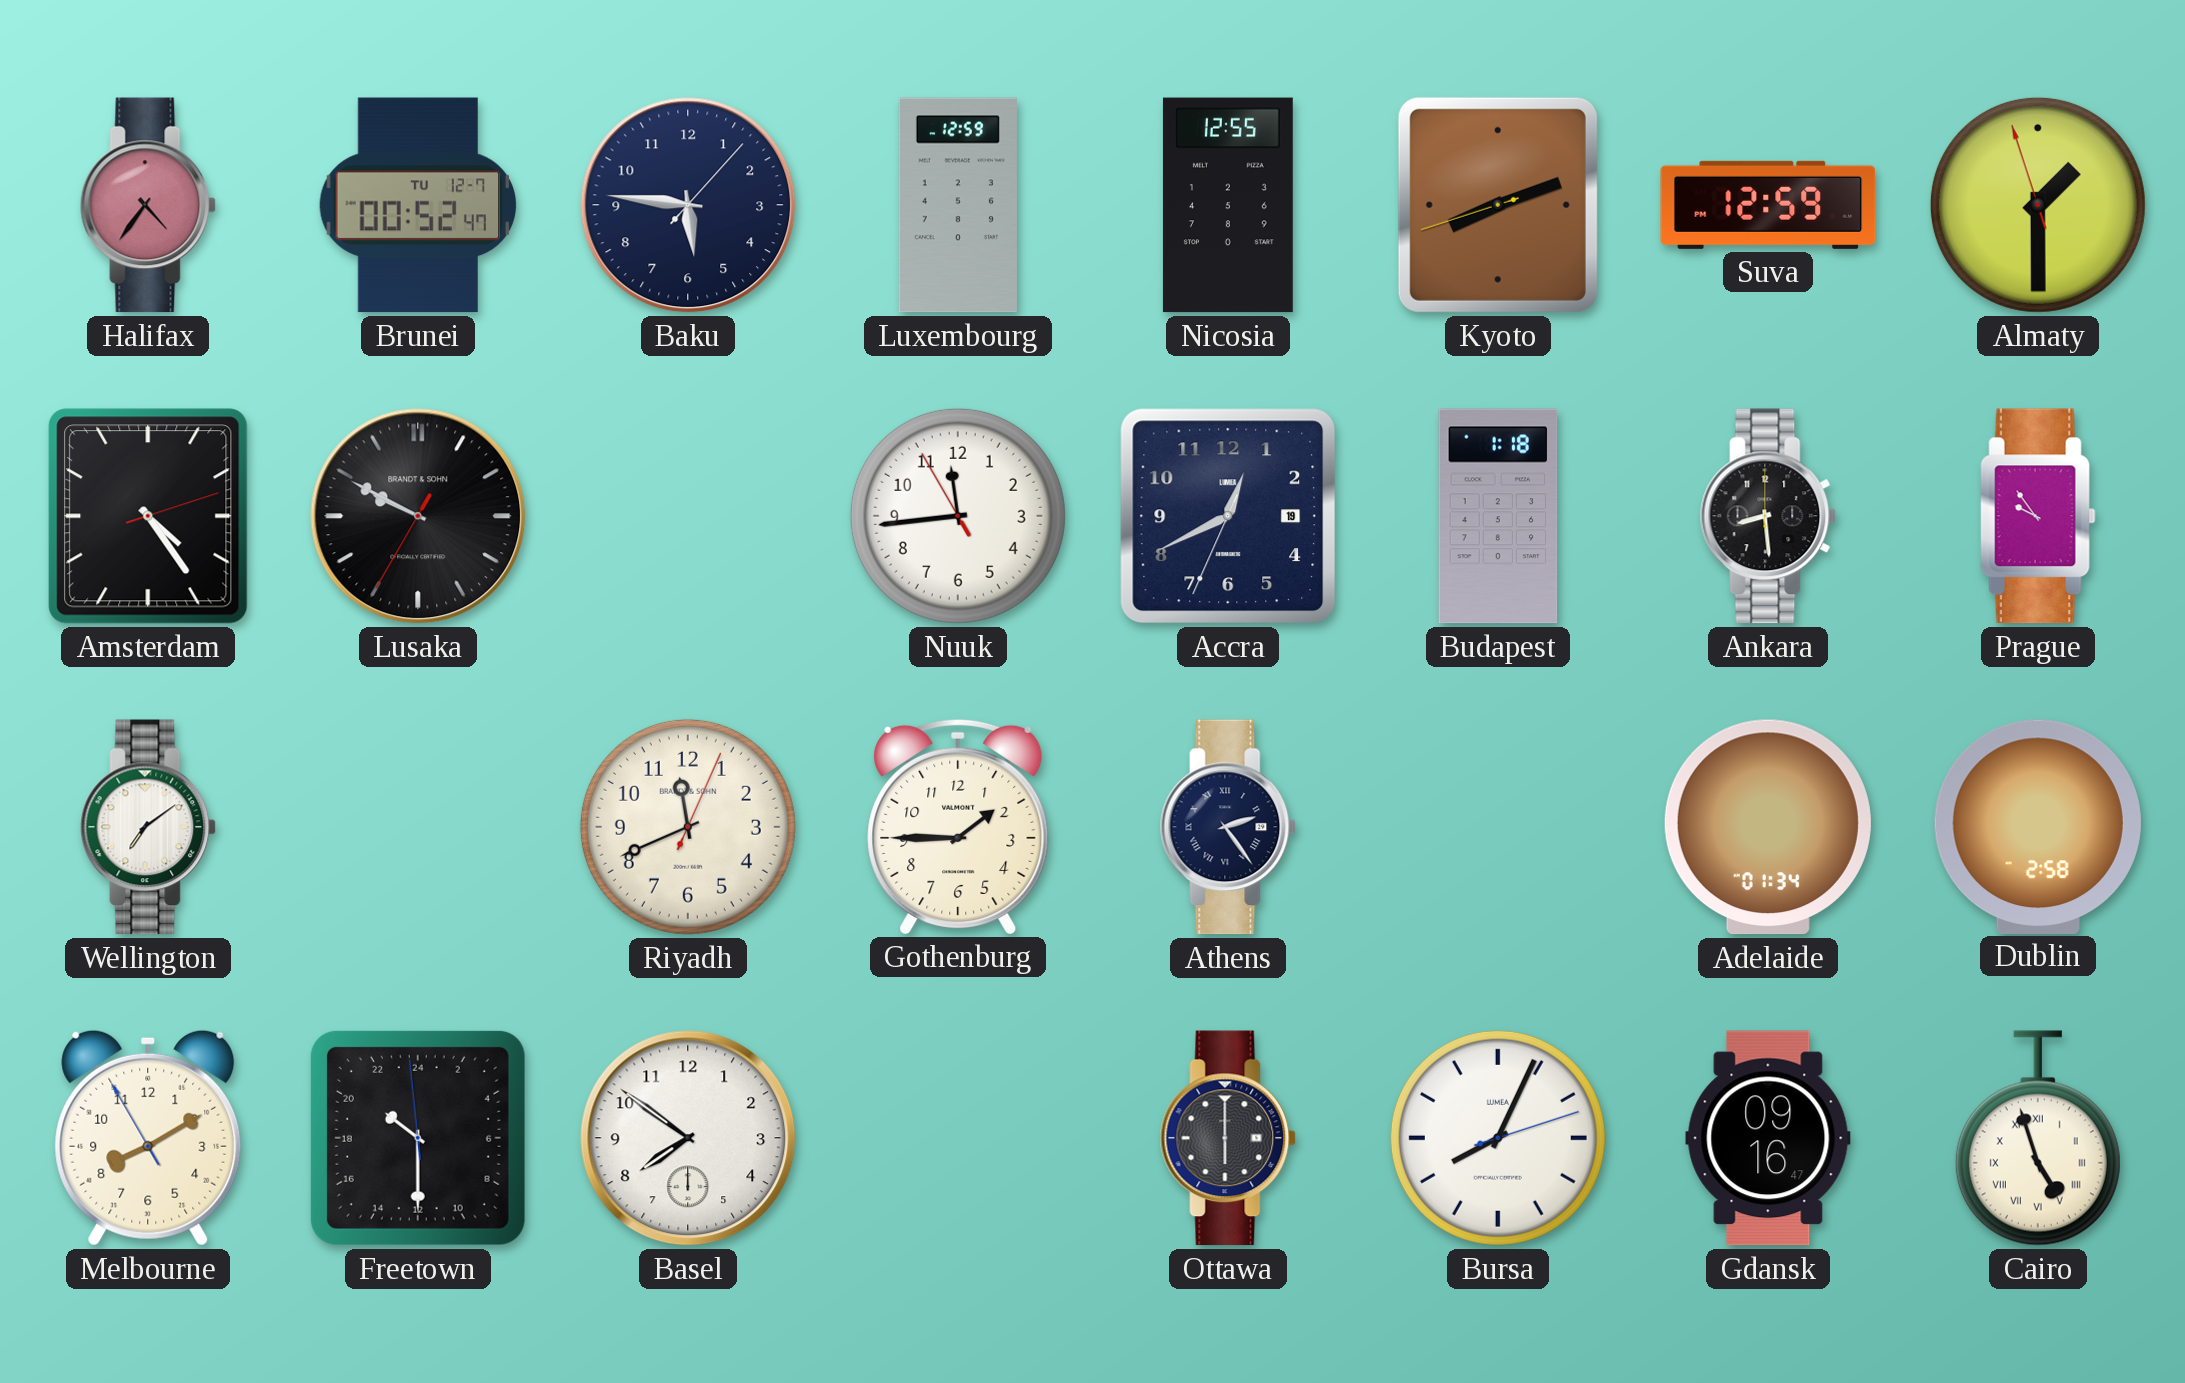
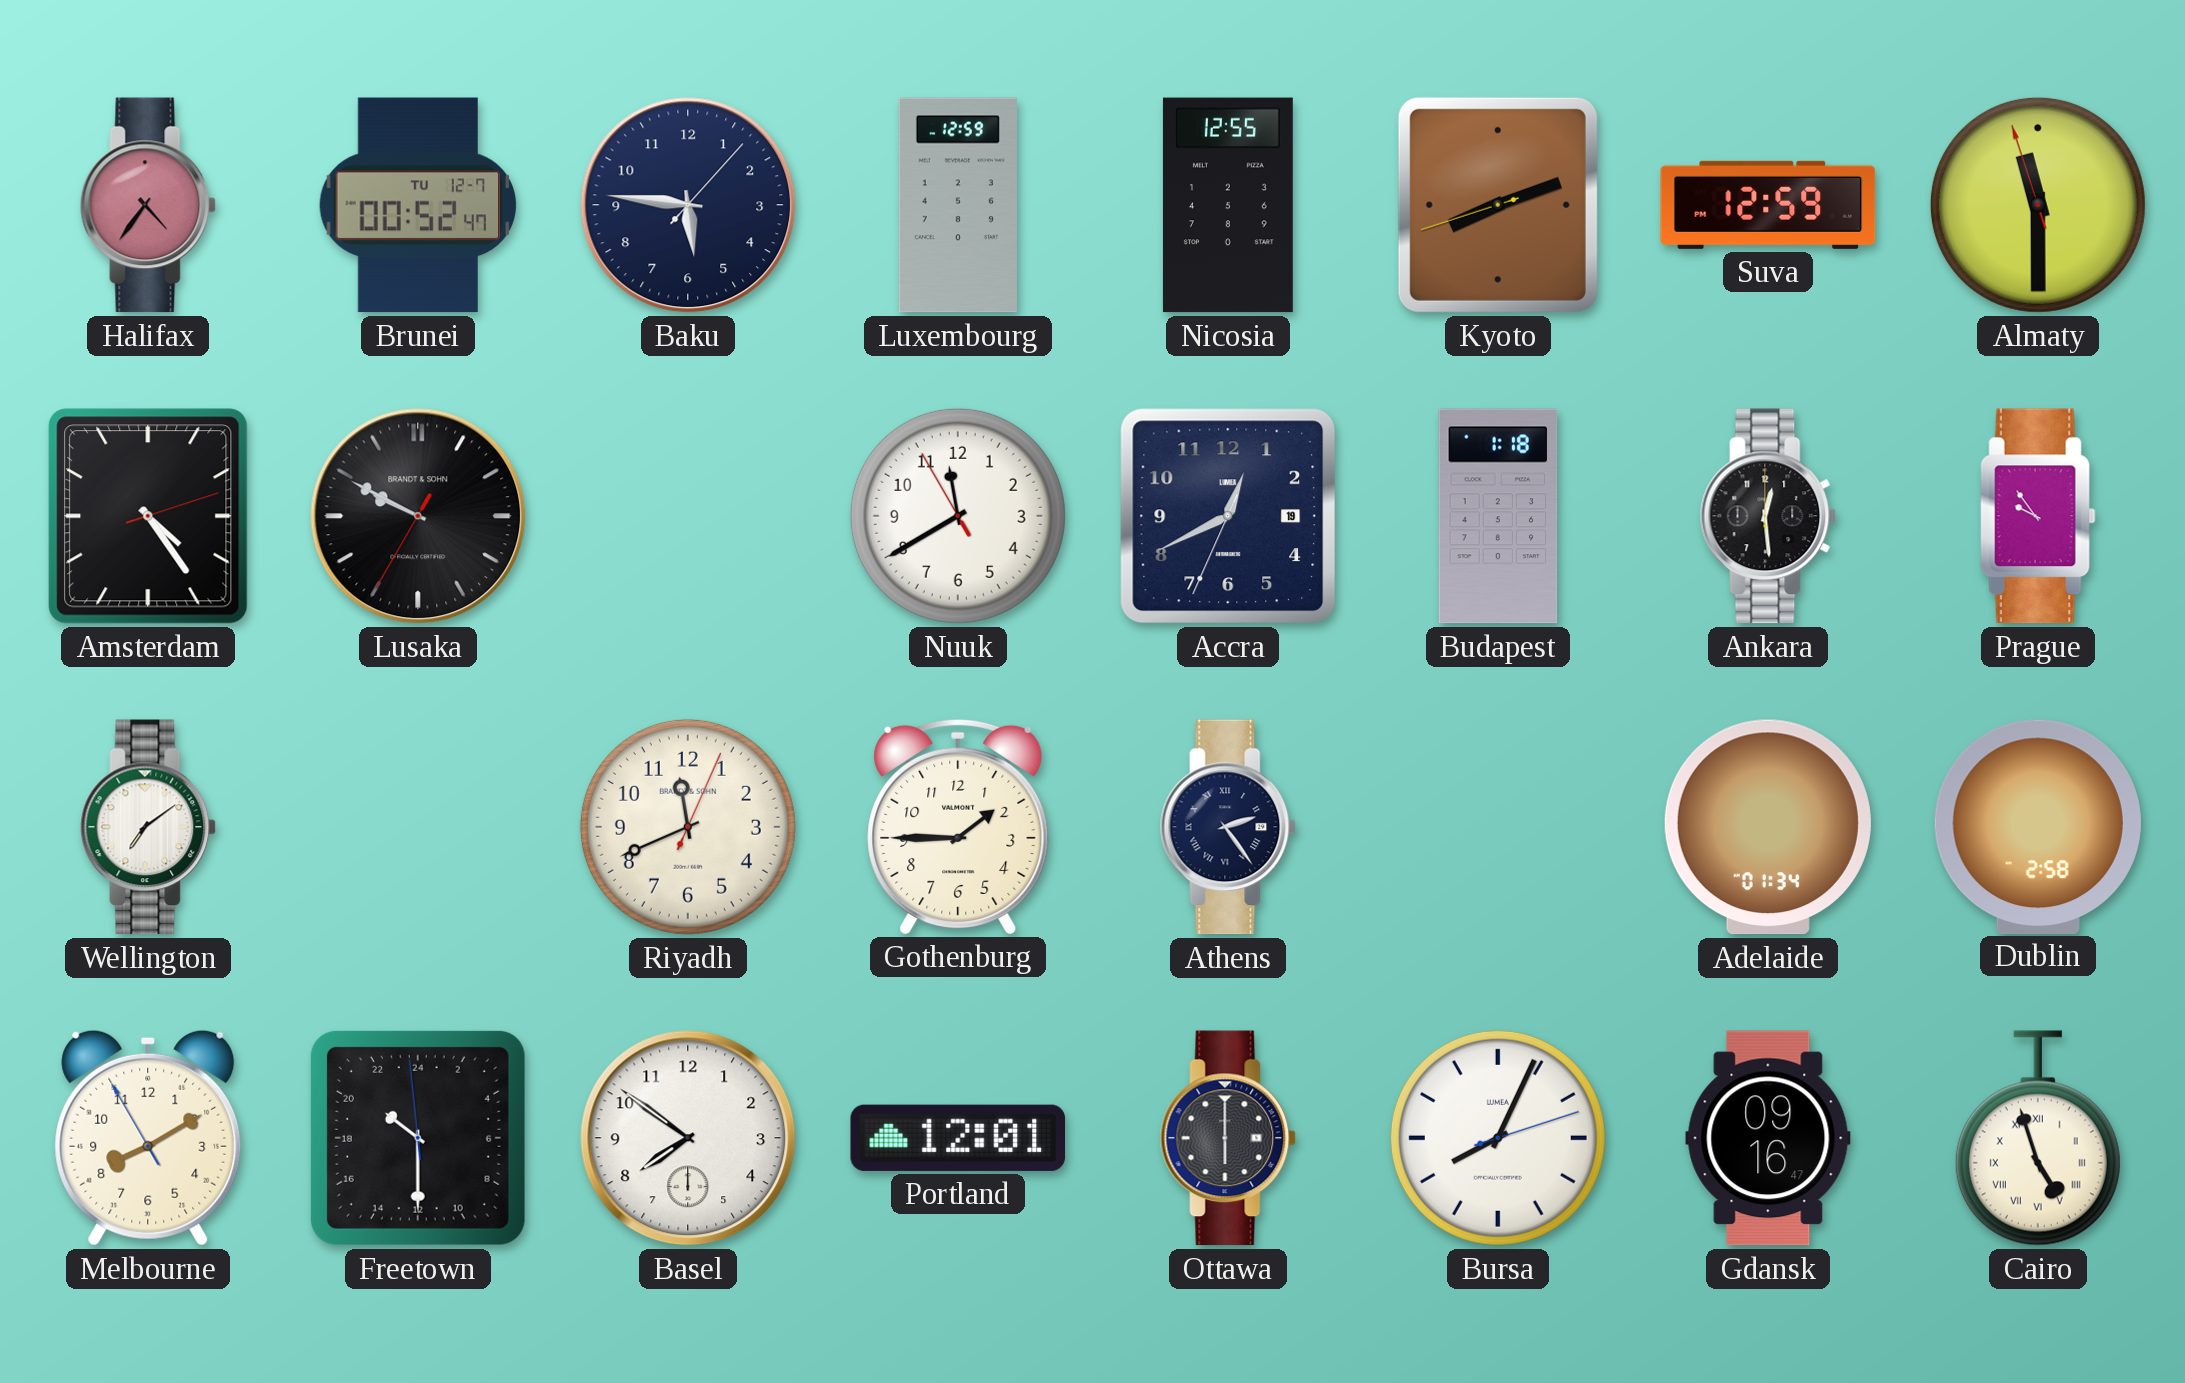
Almaty: 1:29 -> 11:29 (2038, 205)
Nuuk: 11:43 -> 11:39 (958, 516)
Ankara: 8:29 -> 12:29 (1768, 516)
Portland: none -> 12:01 (958, 1138)
